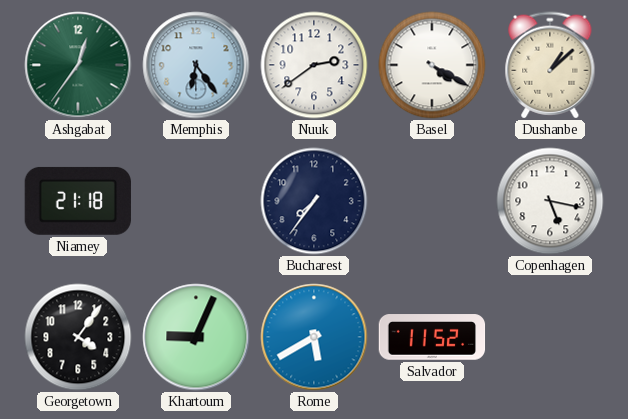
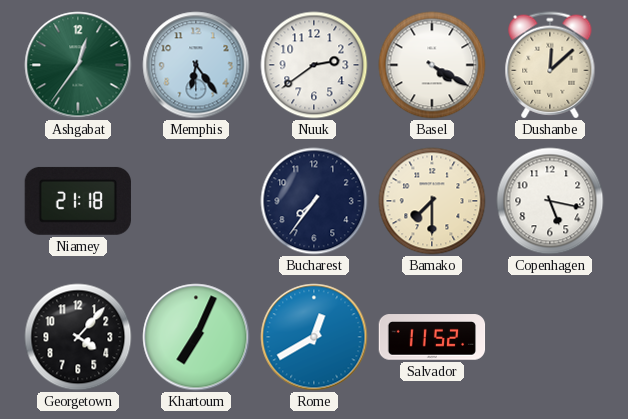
Dushanbe: 1:08 -> 12:08 (550, 65)
Bamako: none -> 7:30 (432, 201)
Georgetown: 4:06 -> 4:07 (78, 337)
Khartoum: 9:04 -> 7:04 (196, 337)
Rome: 5:40 -> 12:40 (314, 337)
